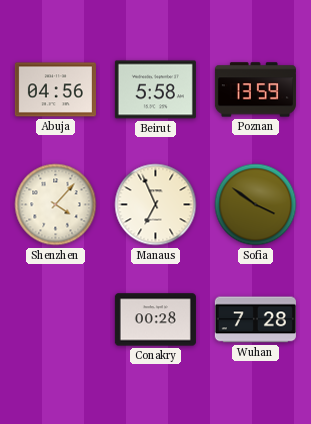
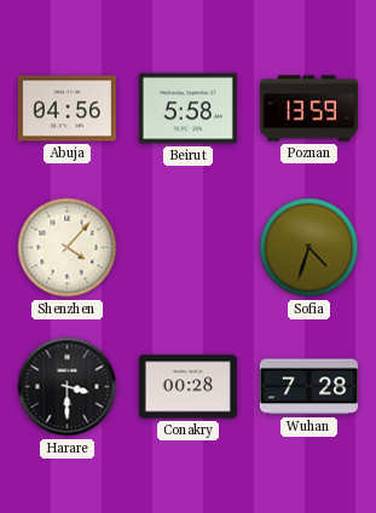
Manaus: 6:56 -> none (156, 205)
Sofia: 3:51 -> 4:33 (310, 248)
Harare: none -> 3:30 (68, 387)
